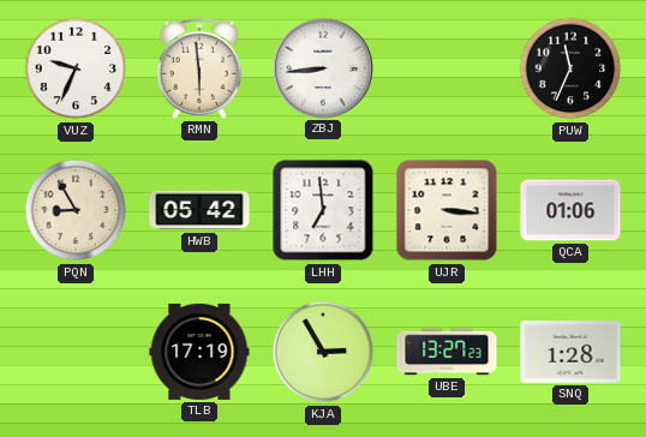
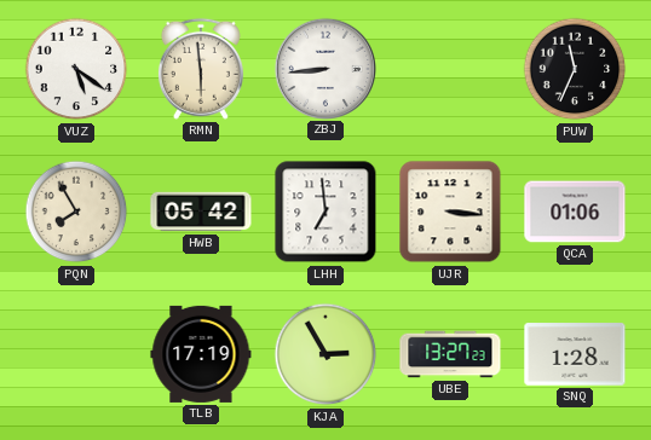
VUZ: 9:34 -> 5:21 (76, 69)
PQN: 8:55 -> 7:55 (76, 212)
